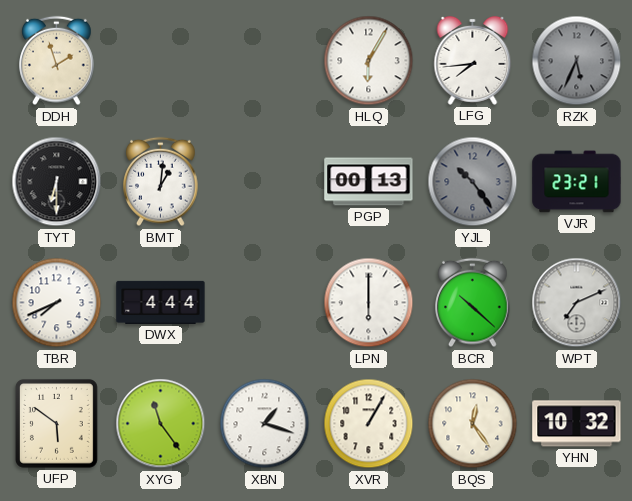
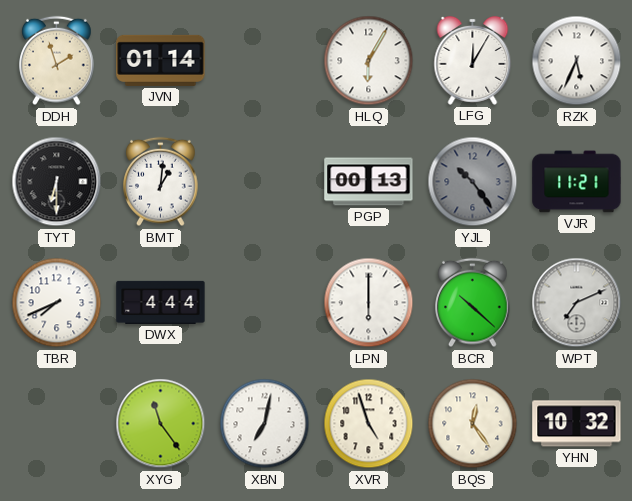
JVN: none -> 01:14 (161, 60)
LFG: 7:44 -> 12:05 (473, 60)
RZK dial: grey -> white (577, 61)
VJR: 23:21 -> 11:21 (577, 182)
UFP: 5:51 -> none (56, 423)
XBN: 1:18 -> 7:02 (265, 424)
XVR: 1:05 -> 4:57 (369, 424)
